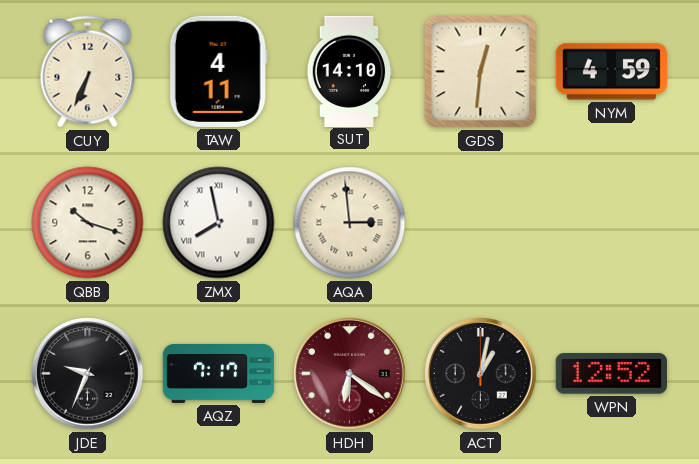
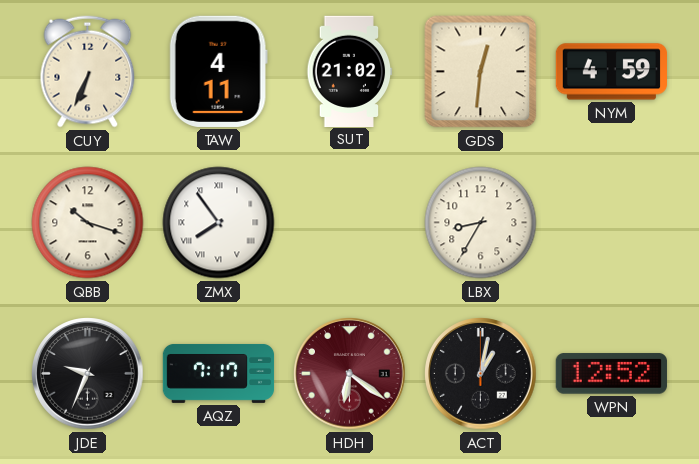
SUT: 14:10 -> 21:02 (350, 71)
ZMX: 7:58 -> 7:54 (219, 223)
AQA: 2:59 -> none (350, 223)
LBX: none -> 8:35 (481, 223)
